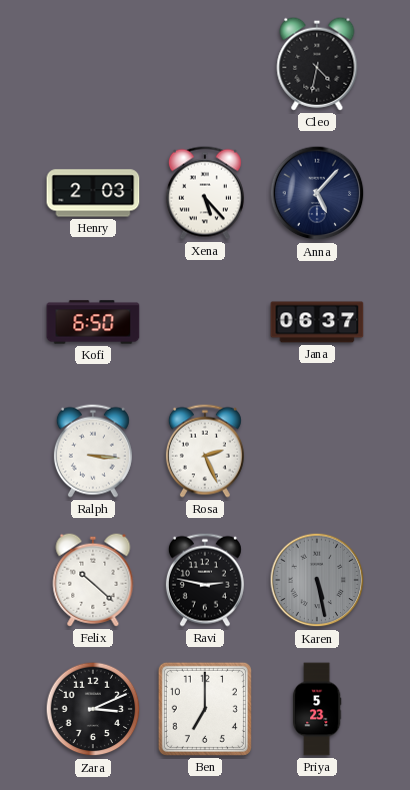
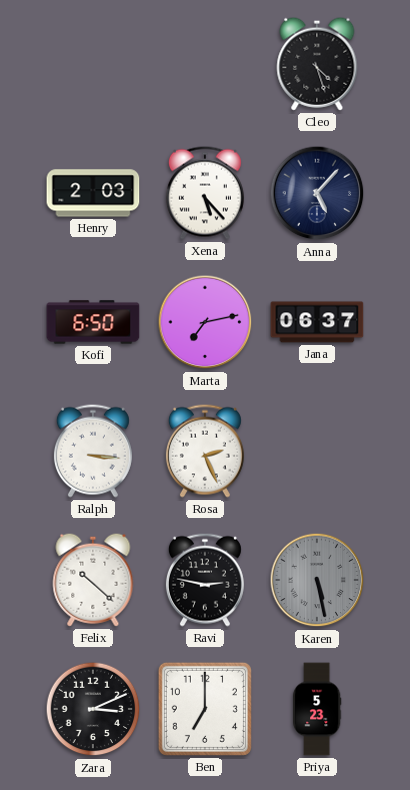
Cleo: 4:32 -> 4:27 (317, 64)
Marta: none -> 7:13 (205, 322)
